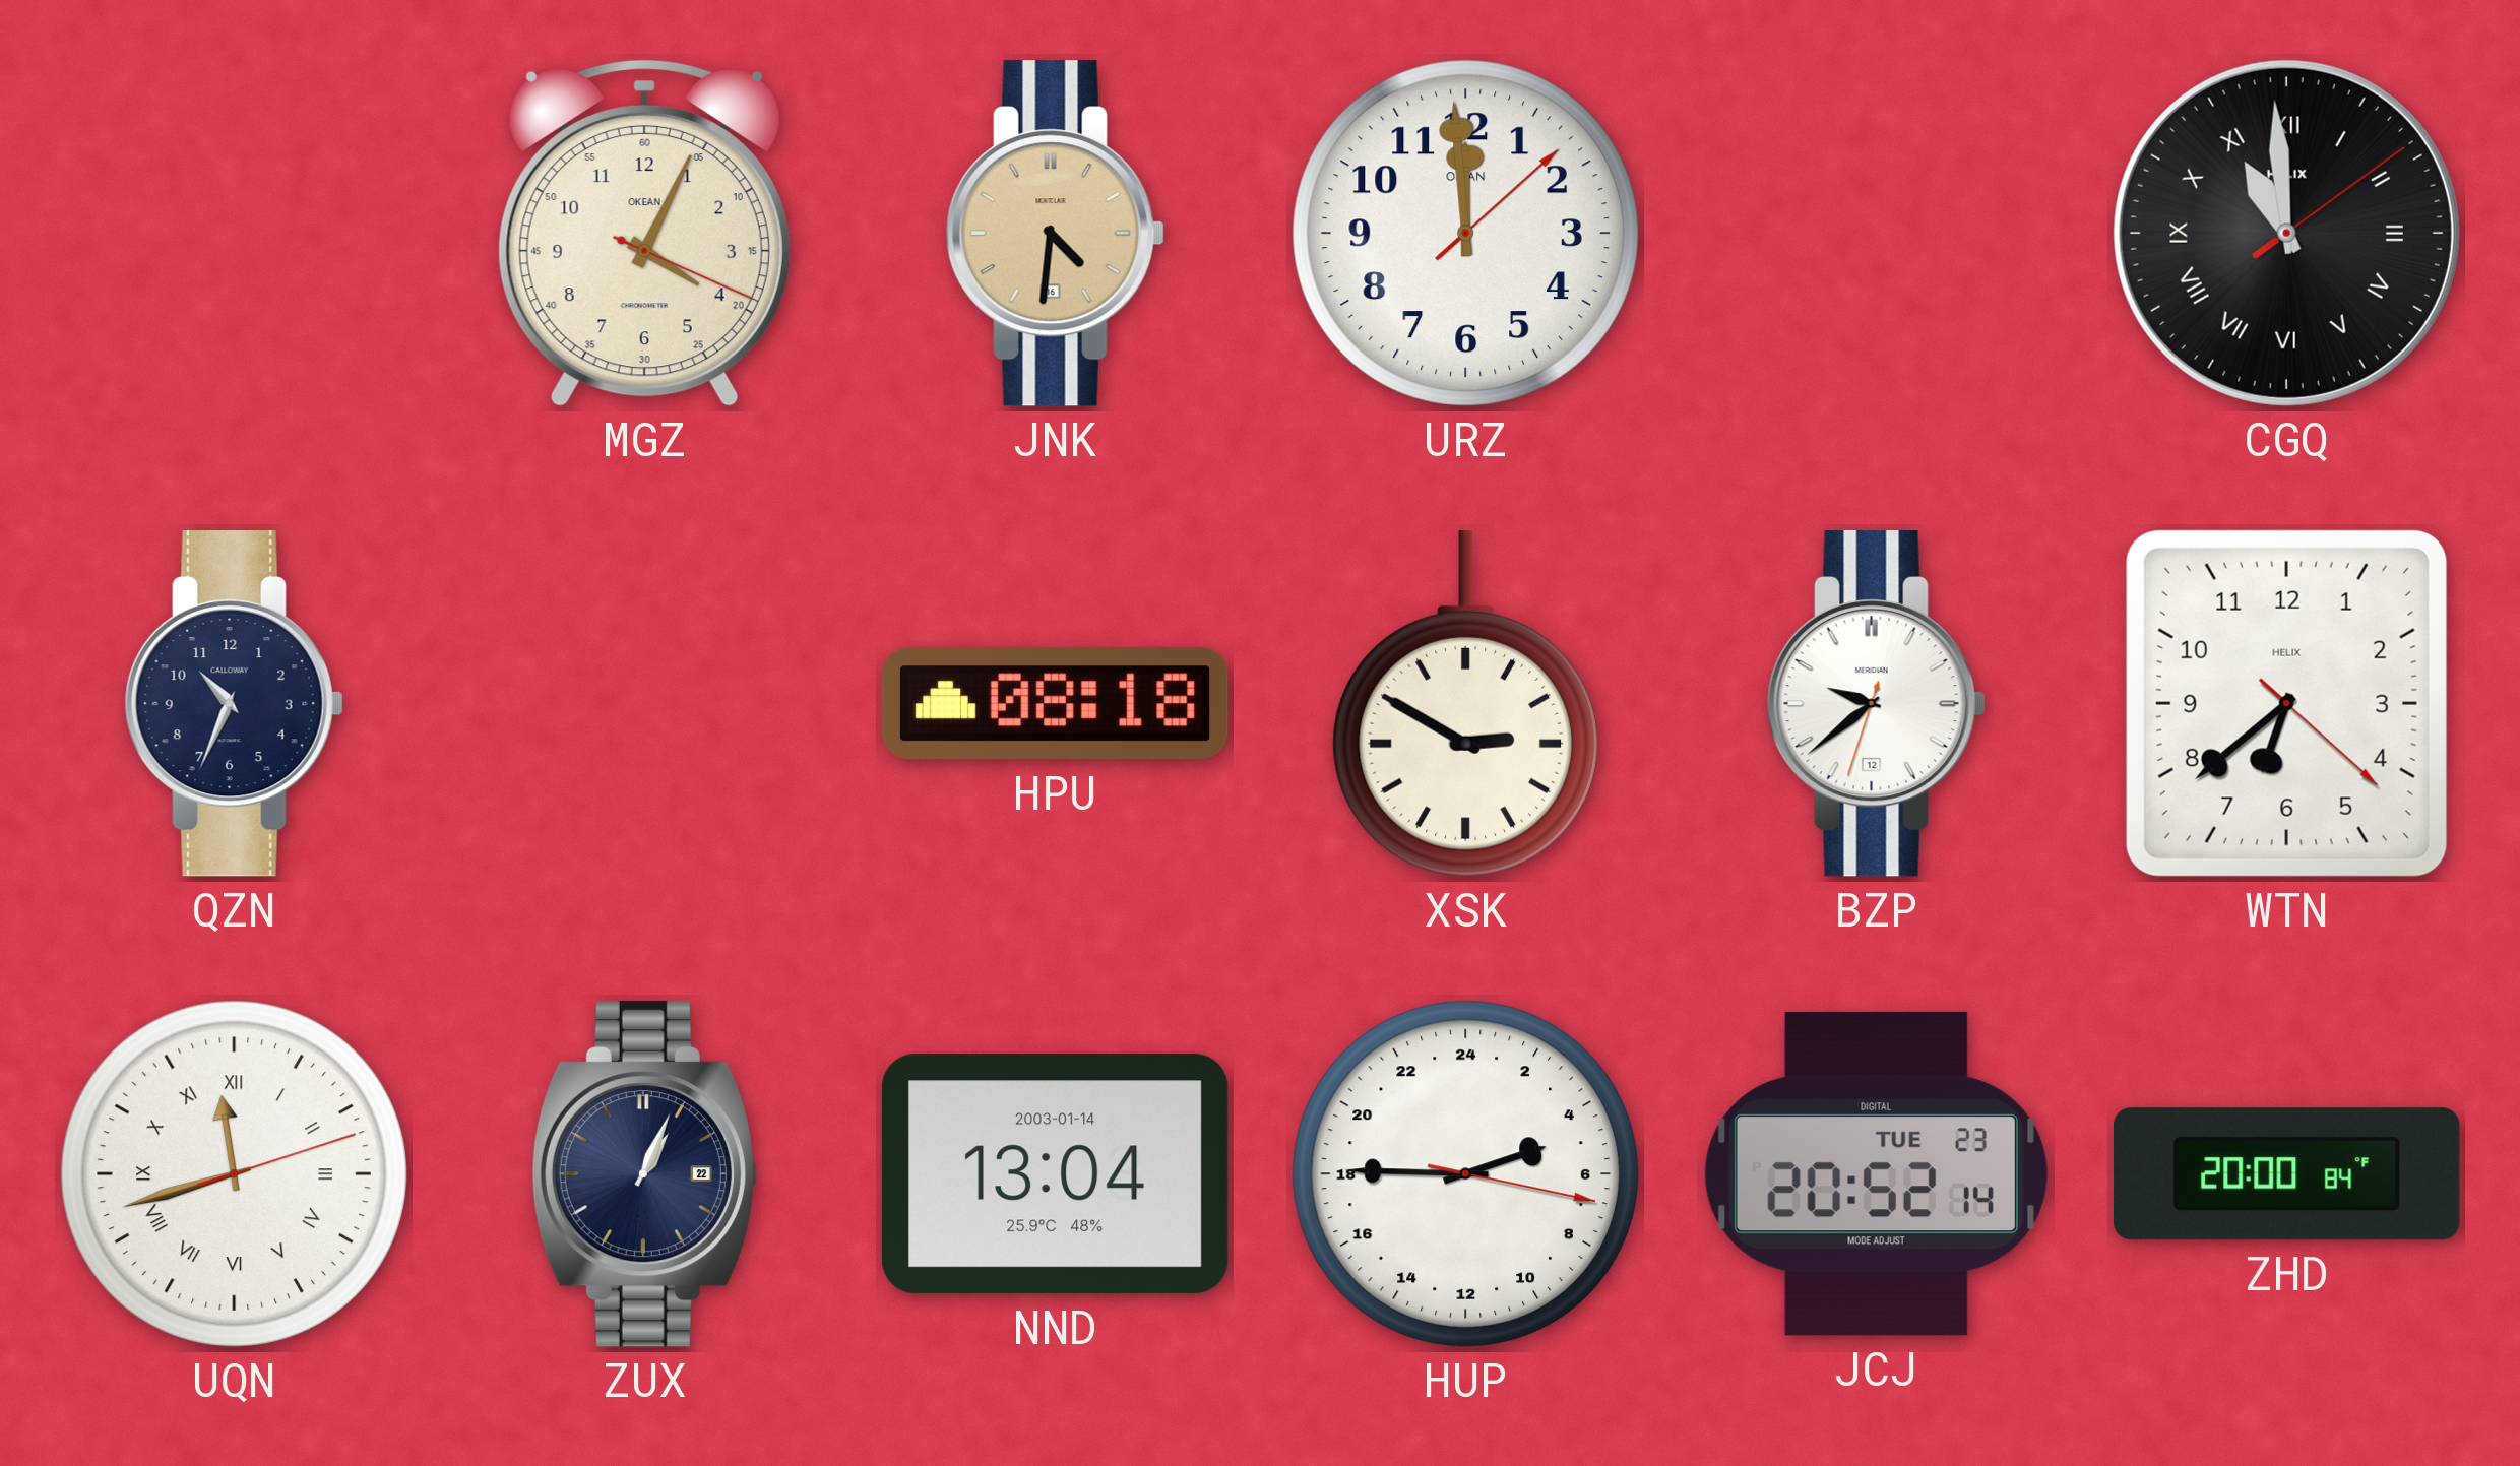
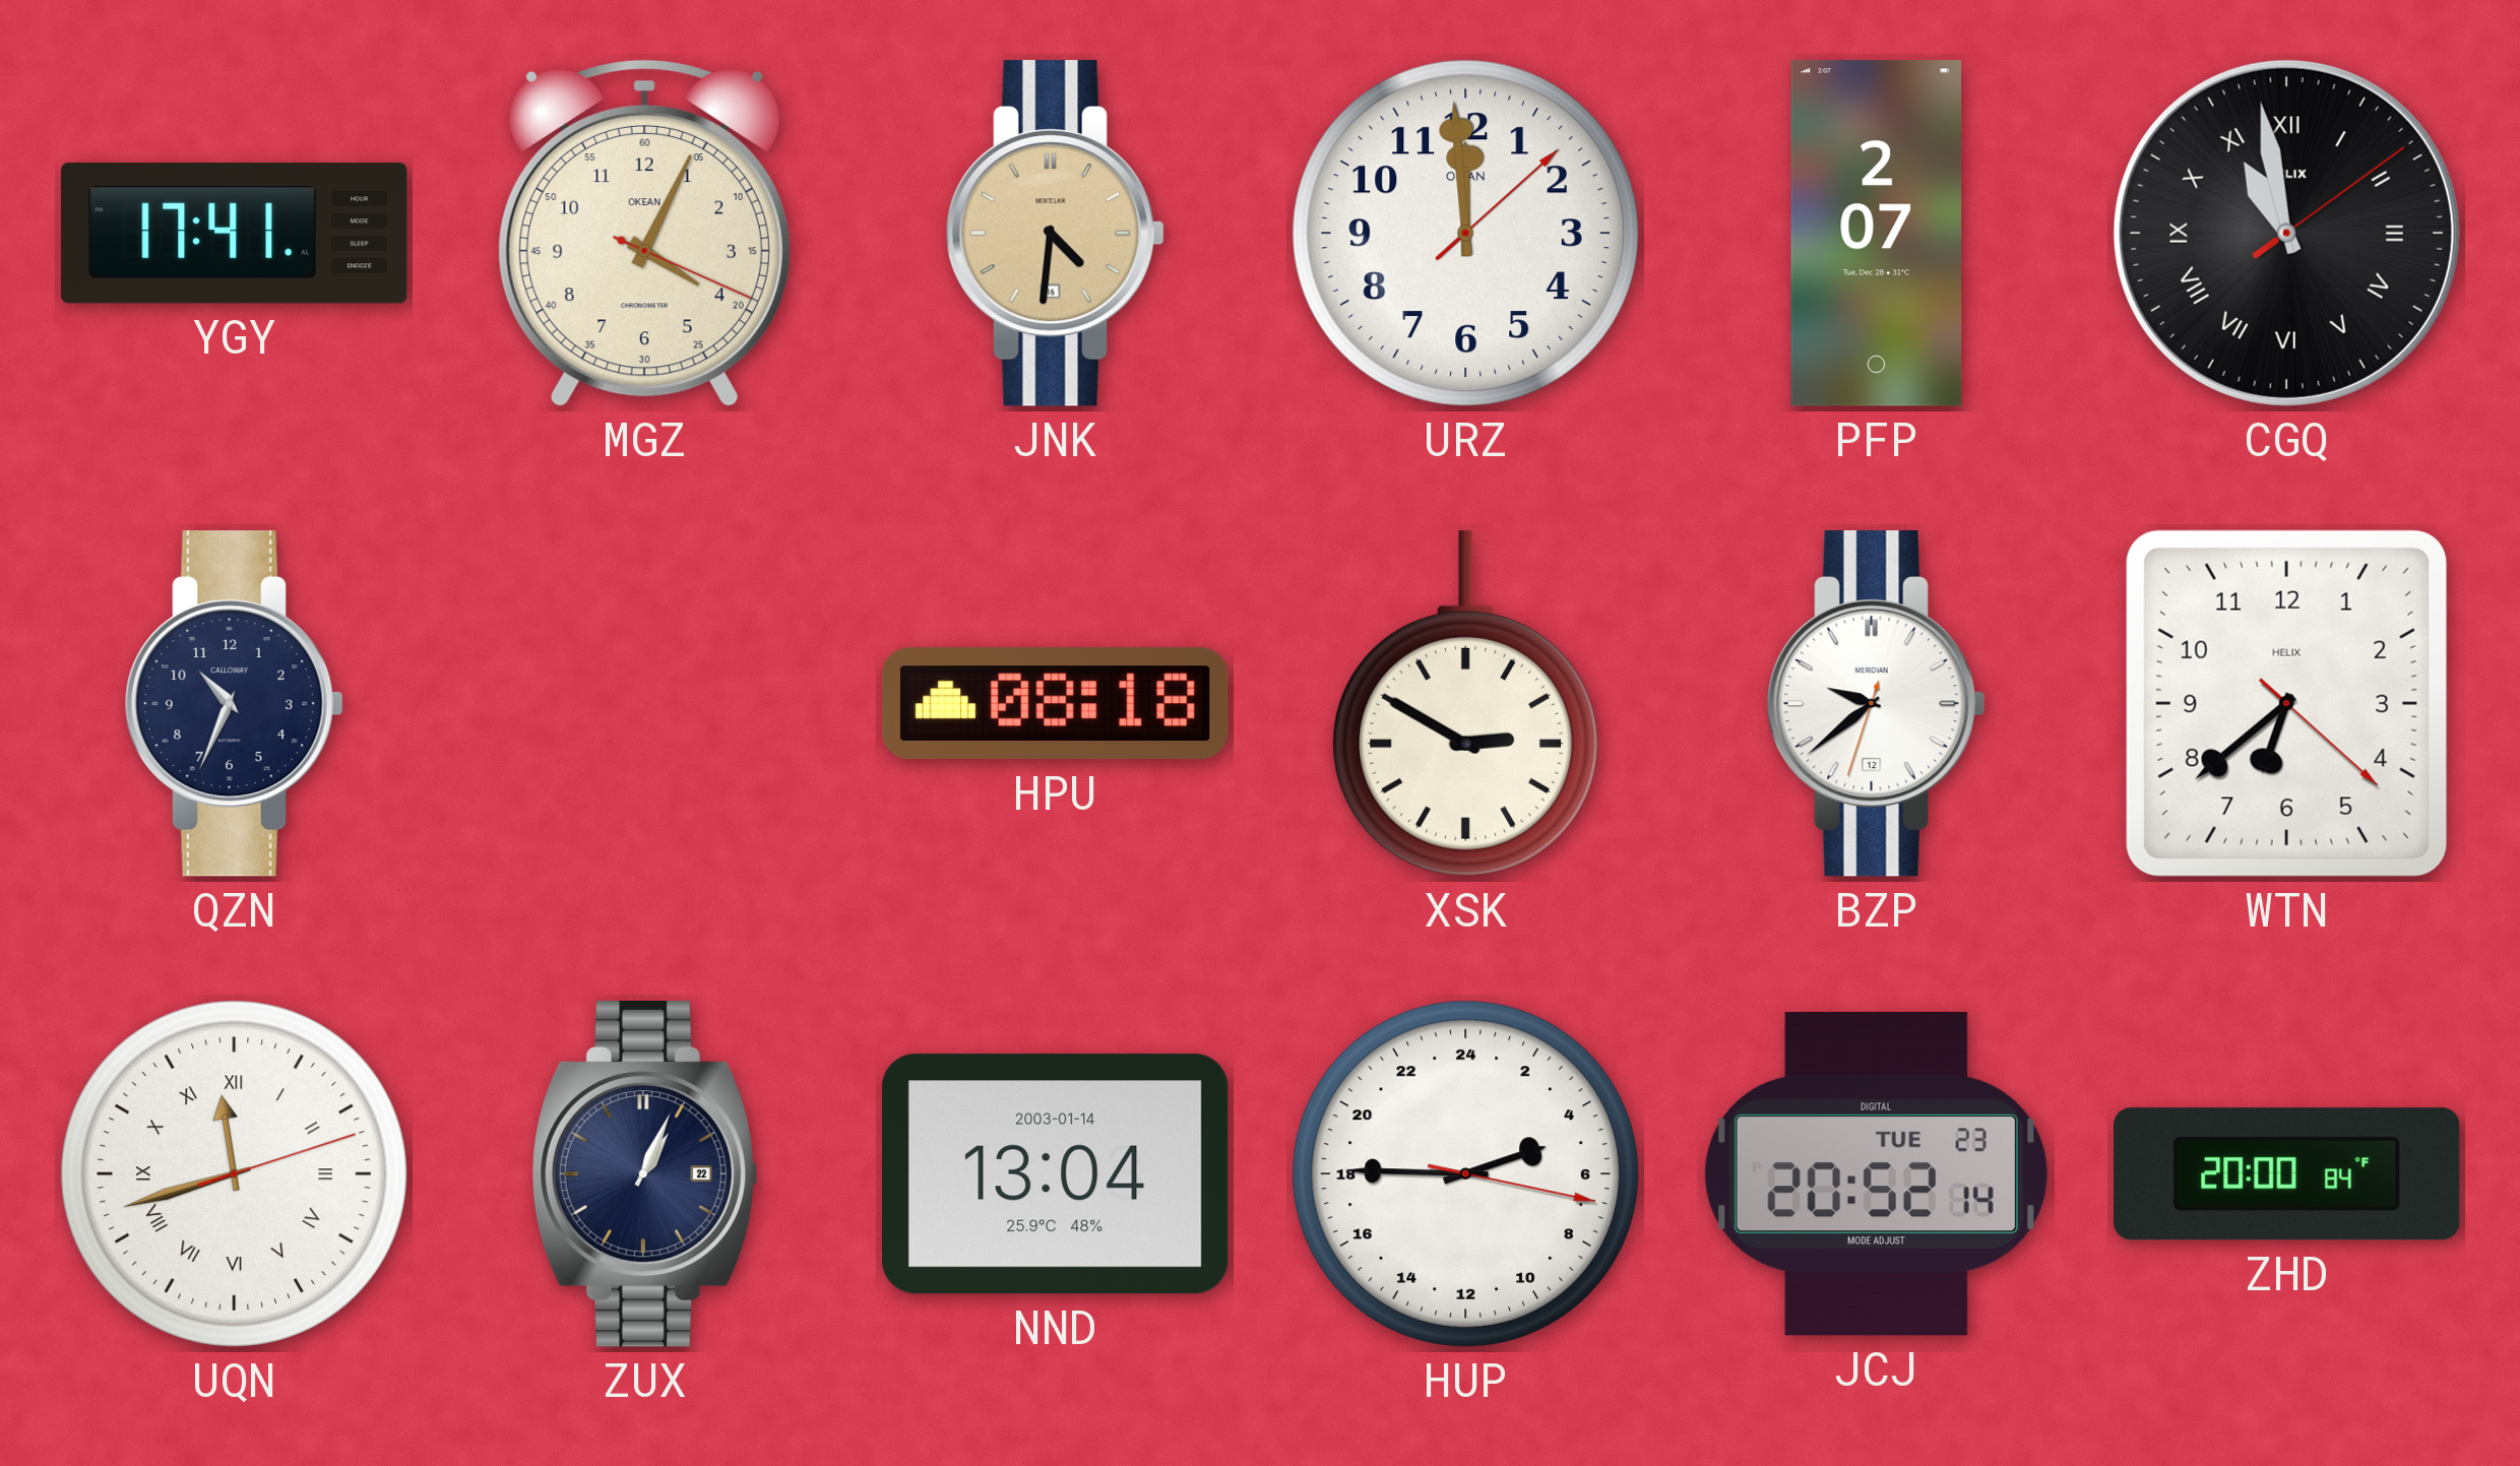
YGY: none -> 17:41 (235, 234)
PFP: none -> 2:07 (1877, 234)
CGQ: 10:59 -> 10:58 (2286, 233)
